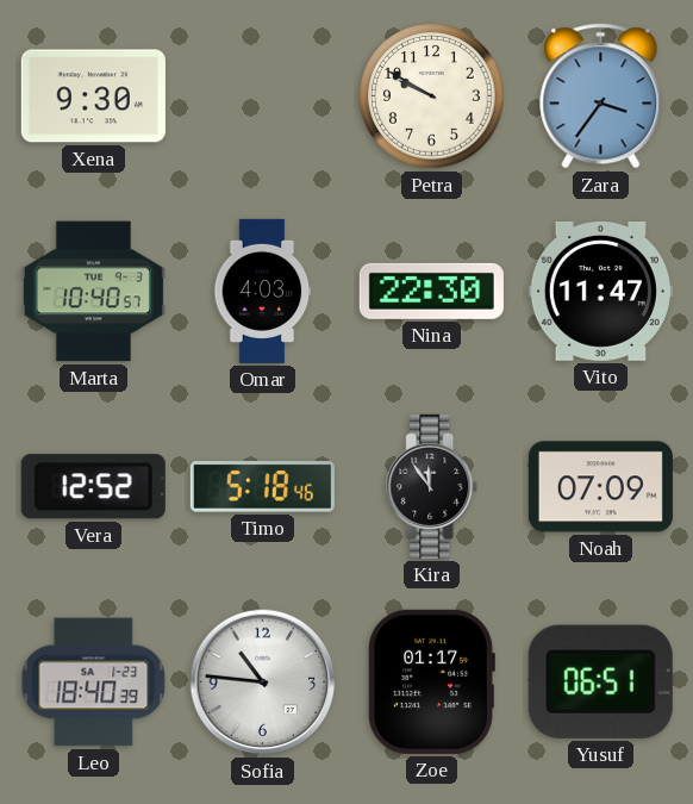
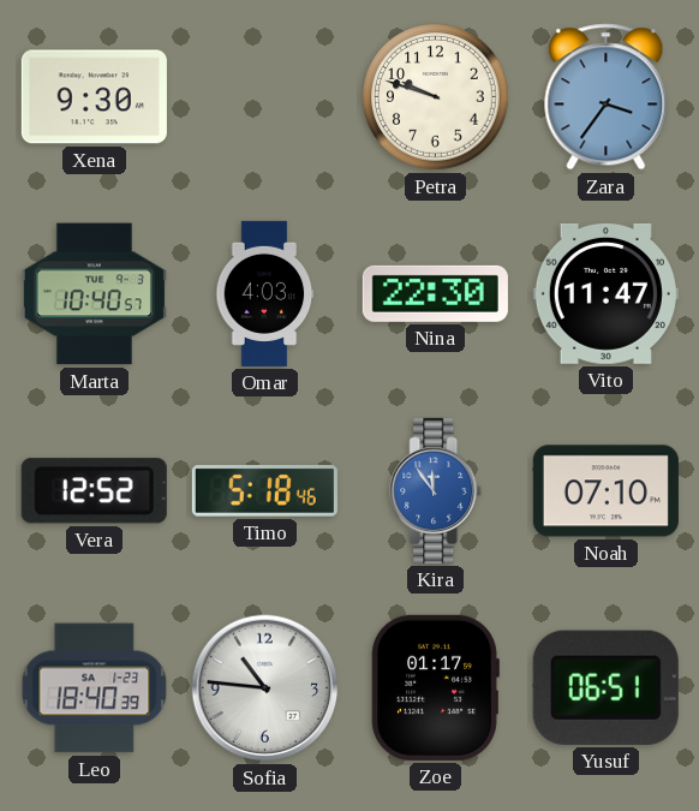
Petra: 9:50 -> 9:48 (436, 97)
Kira dial: black -> blue (436, 490)
Noah: 07:09 -> 07:10 (605, 491)
